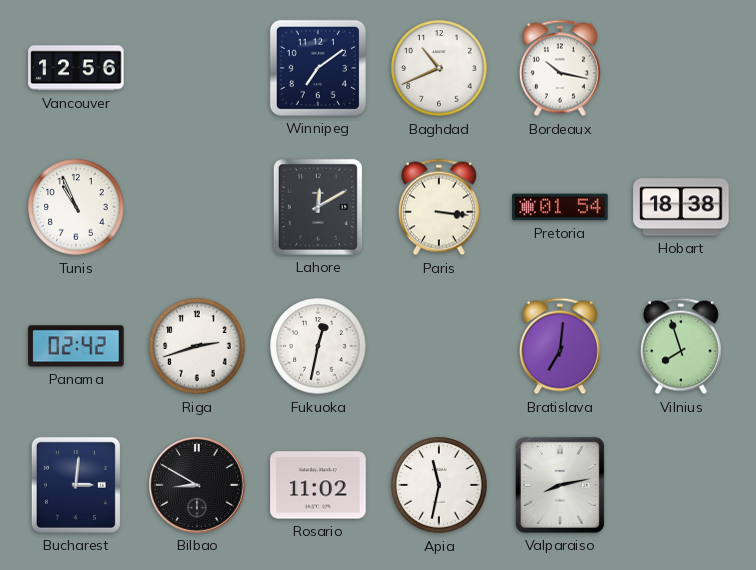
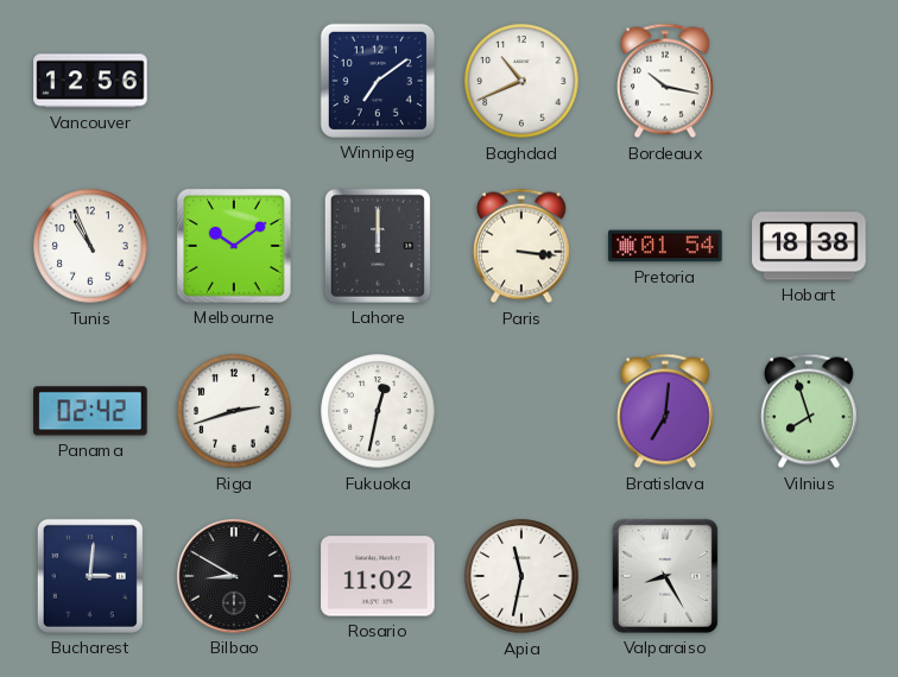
Melbourne: none -> 10:09 (234, 246)
Lahore: 12:10 -> 12:00 (378, 246)
Valparaiso: 8:13 -> 8:25 (665, 576)
